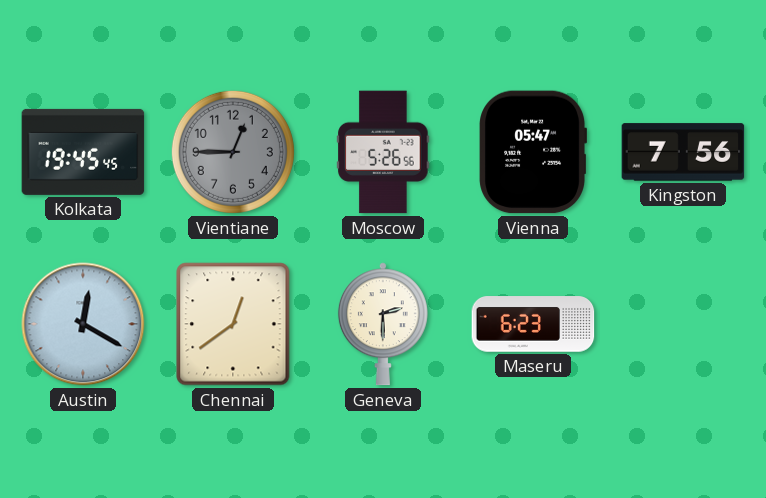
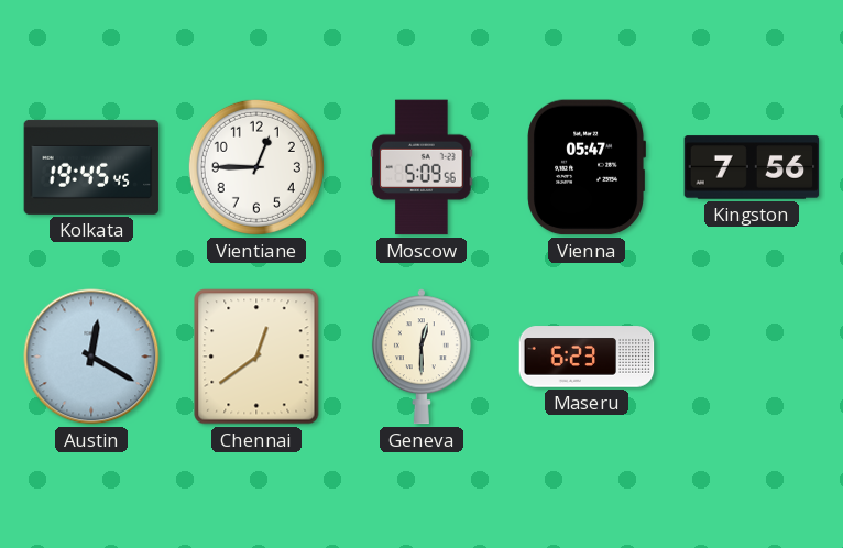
Vientiane dial: grey -> white (256, 167)
Moscow: 5:26 -> 5:09 (421, 167)
Geneva: 2:30 -> 12:30 (421, 357)
